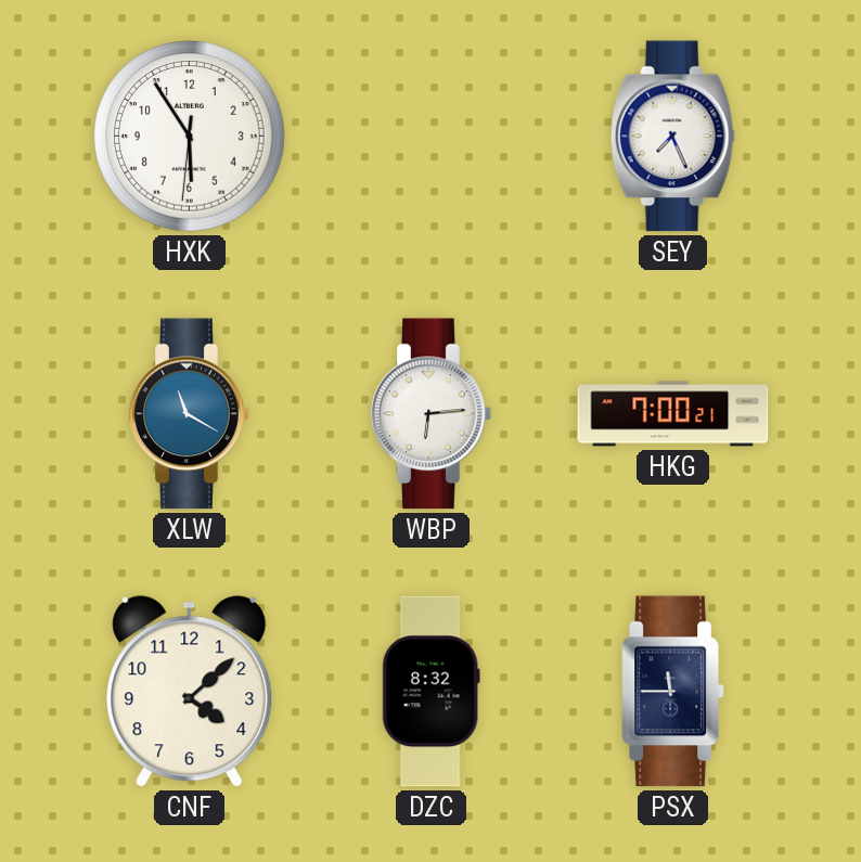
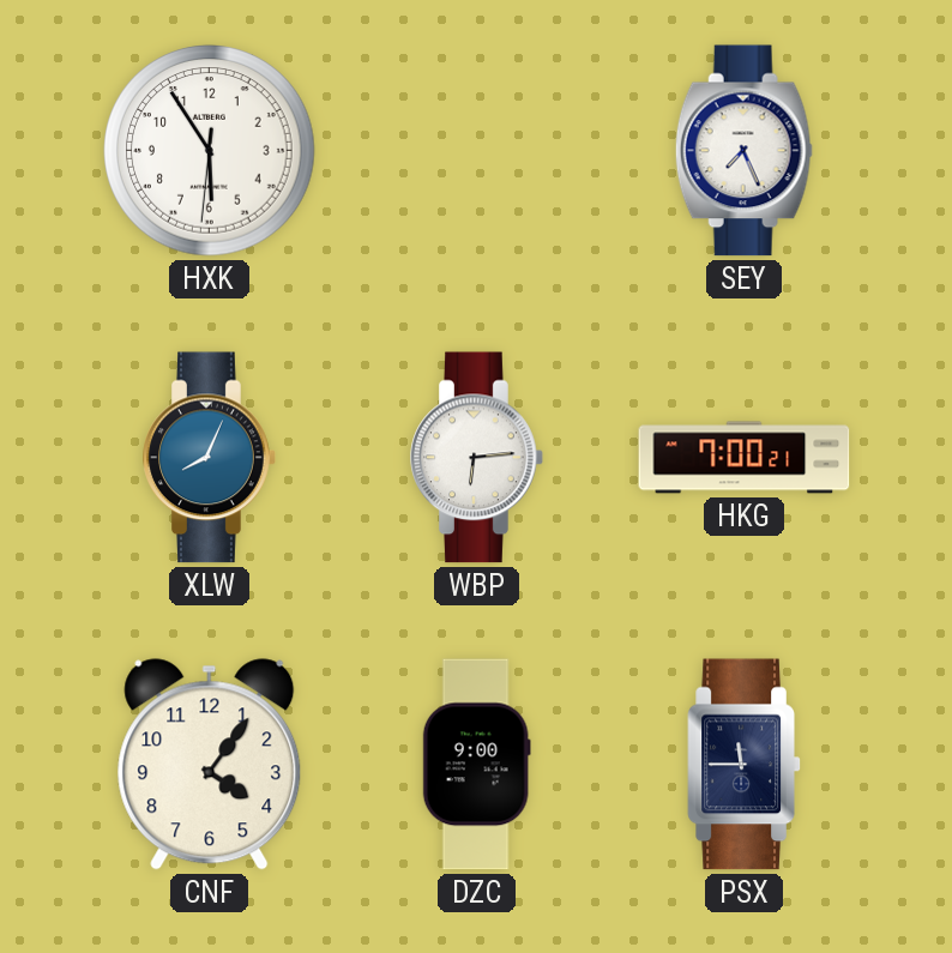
XLW: 11:20 -> 8:04 (210, 458)
CNF: 4:08 -> 4:06 (210, 765)
DZC: 8:32 -> 9:00 (476, 765)
